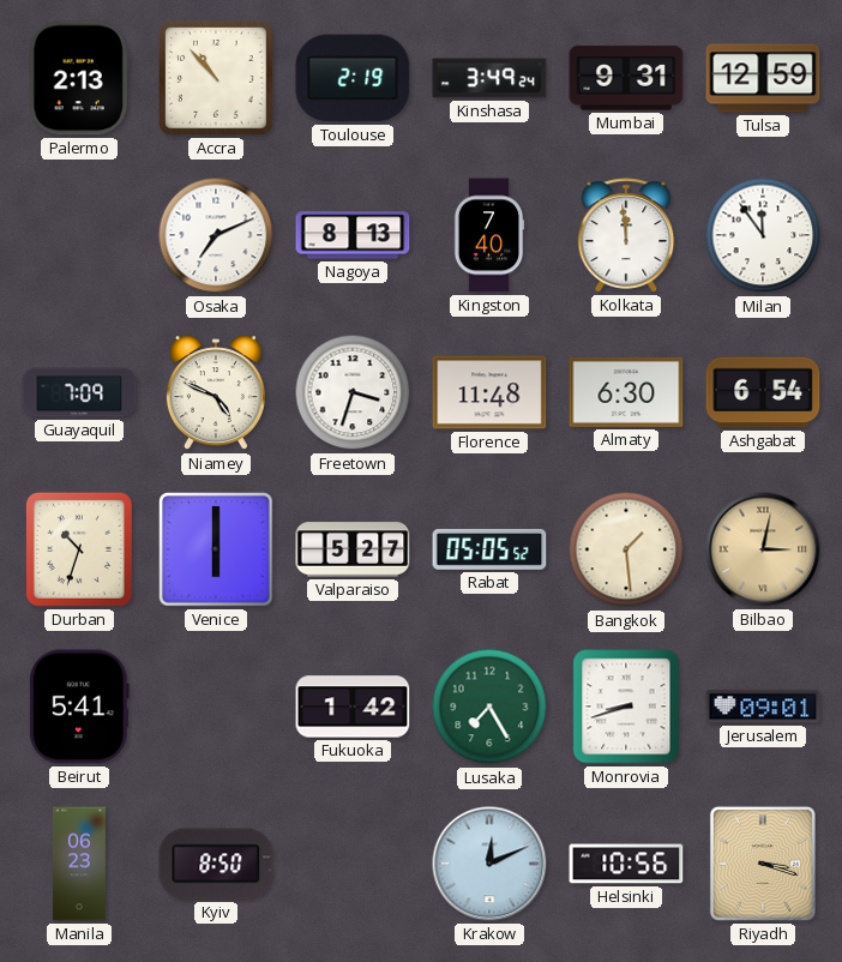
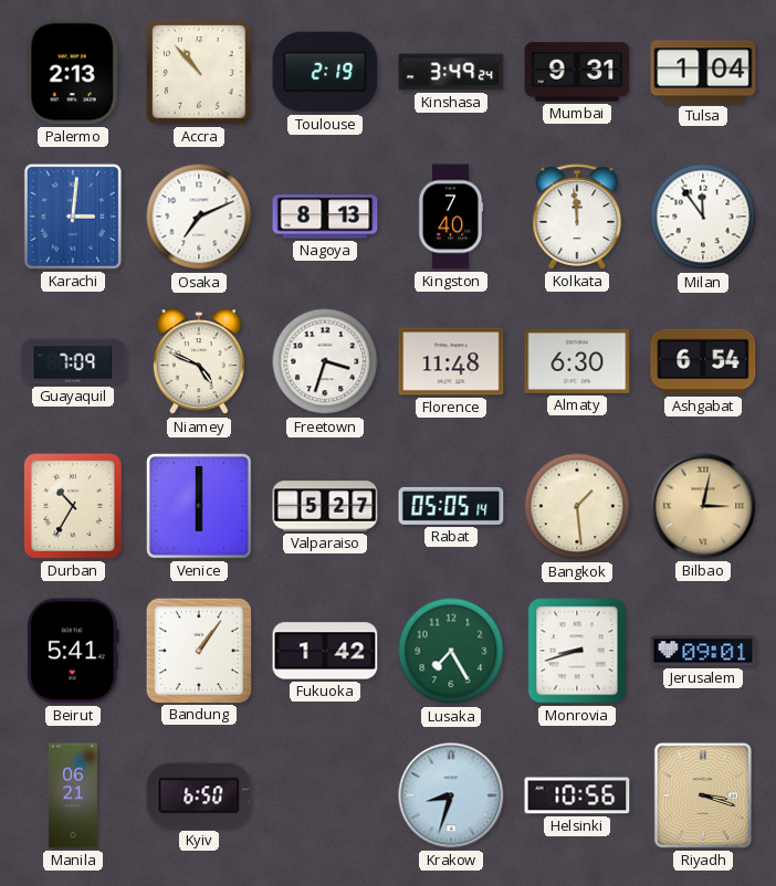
Tulsa: 12:59 -> 1:04 (703, 72)
Karachi: none -> 3:01 (73, 217)
Durban: 10:33 -> 10:35 (73, 506)
Rabat: 05:05:52 -> 05:05:14 (451, 506)
Bandung: none -> 1:06 (198, 650)
Manila: 06:23 -> 06:21 (73, 795)
Kyiv: 8:50 -> 6:50 (199, 795)
Krakow: 12:11 -> 8:33 (451, 795)
